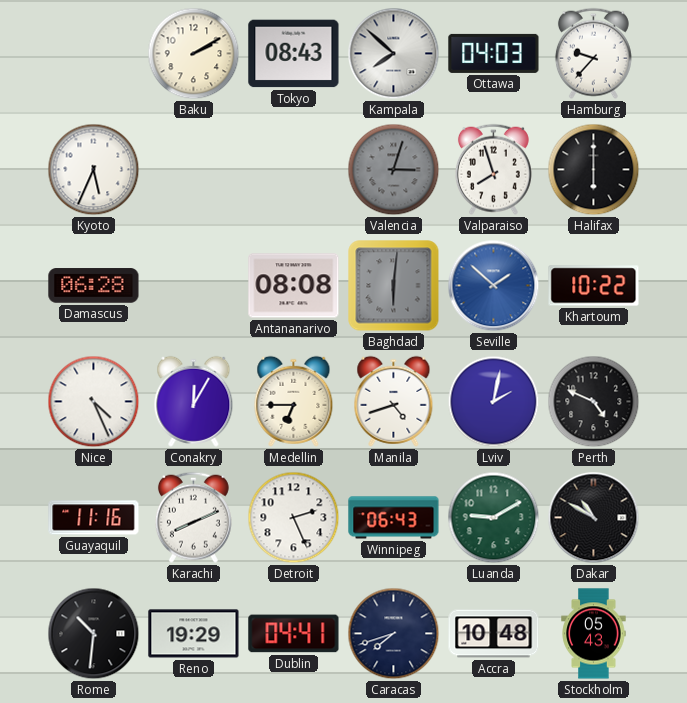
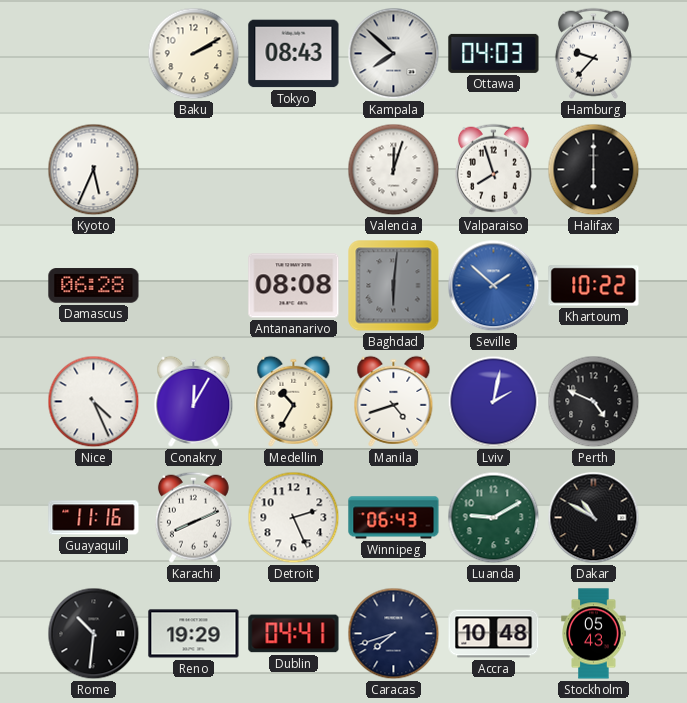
Valencia: 3:03 -> 12:03 (394, 170)
Valencia dial: grey -> white (394, 170)
Medellin: 6:45 -> 10:35 (294, 401)
